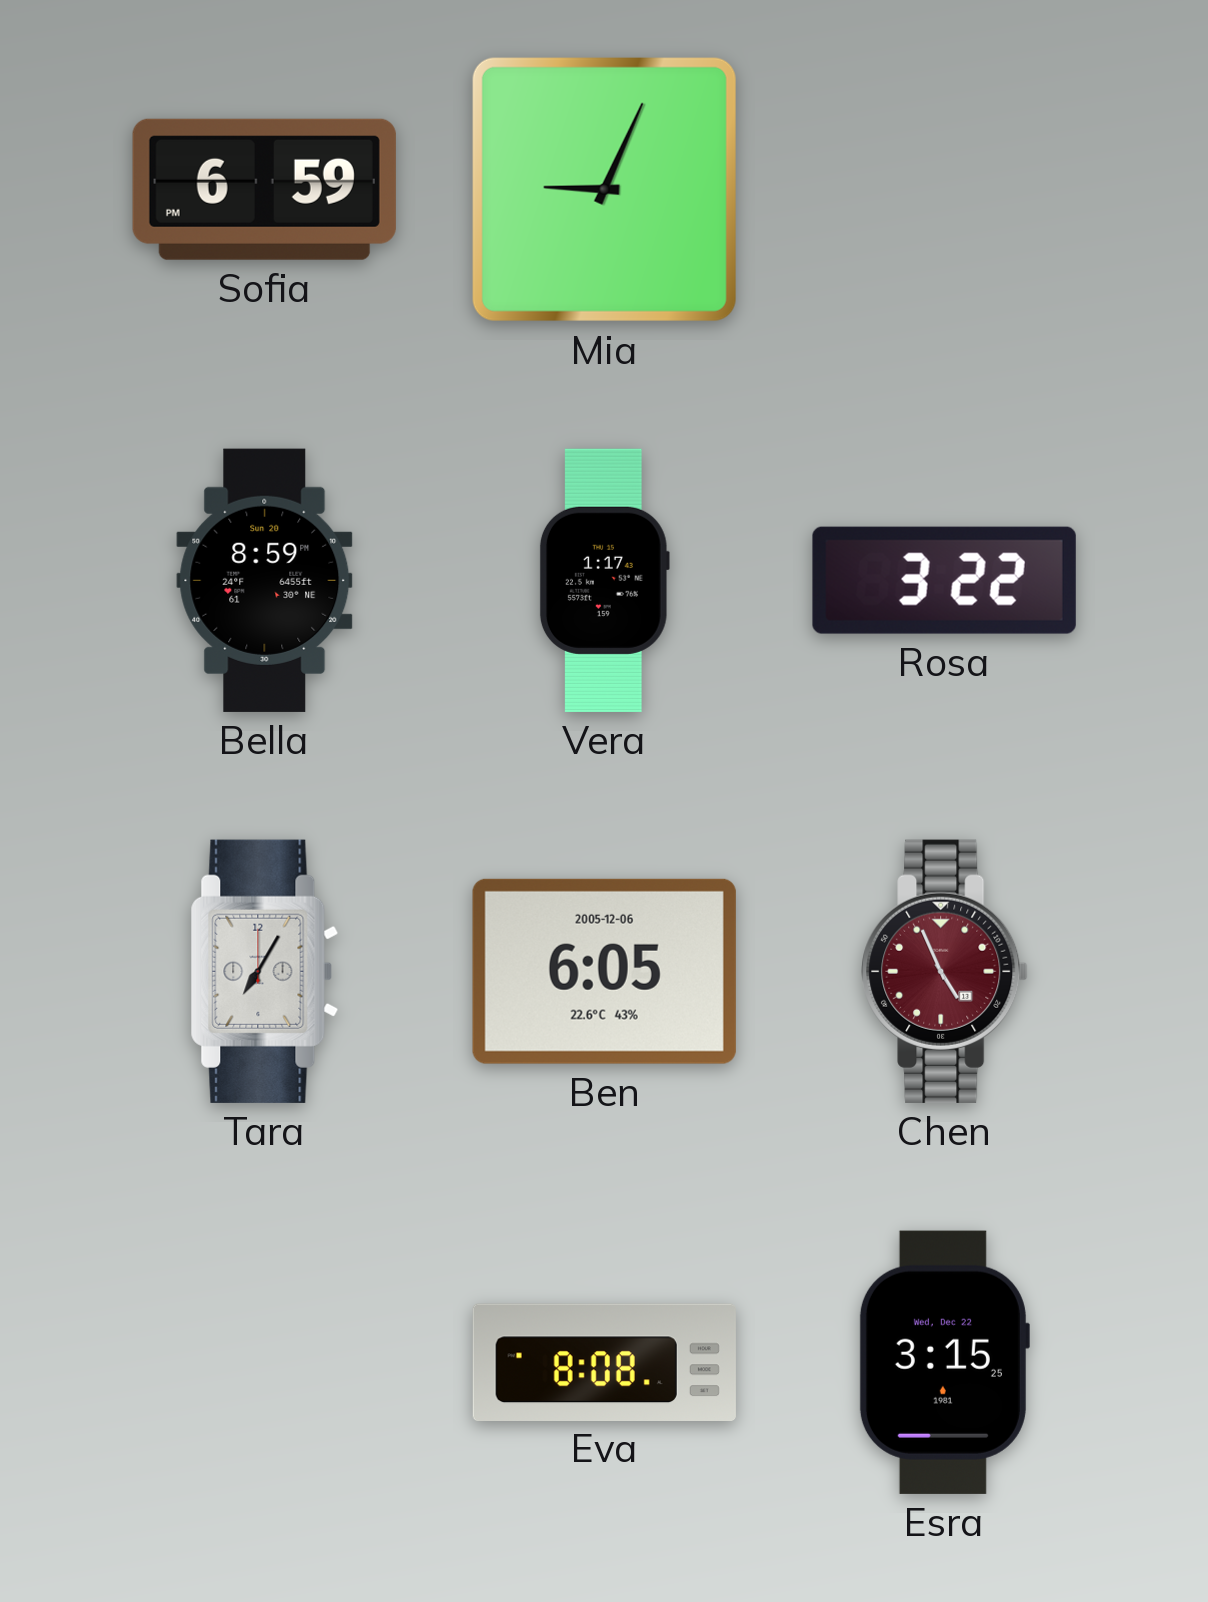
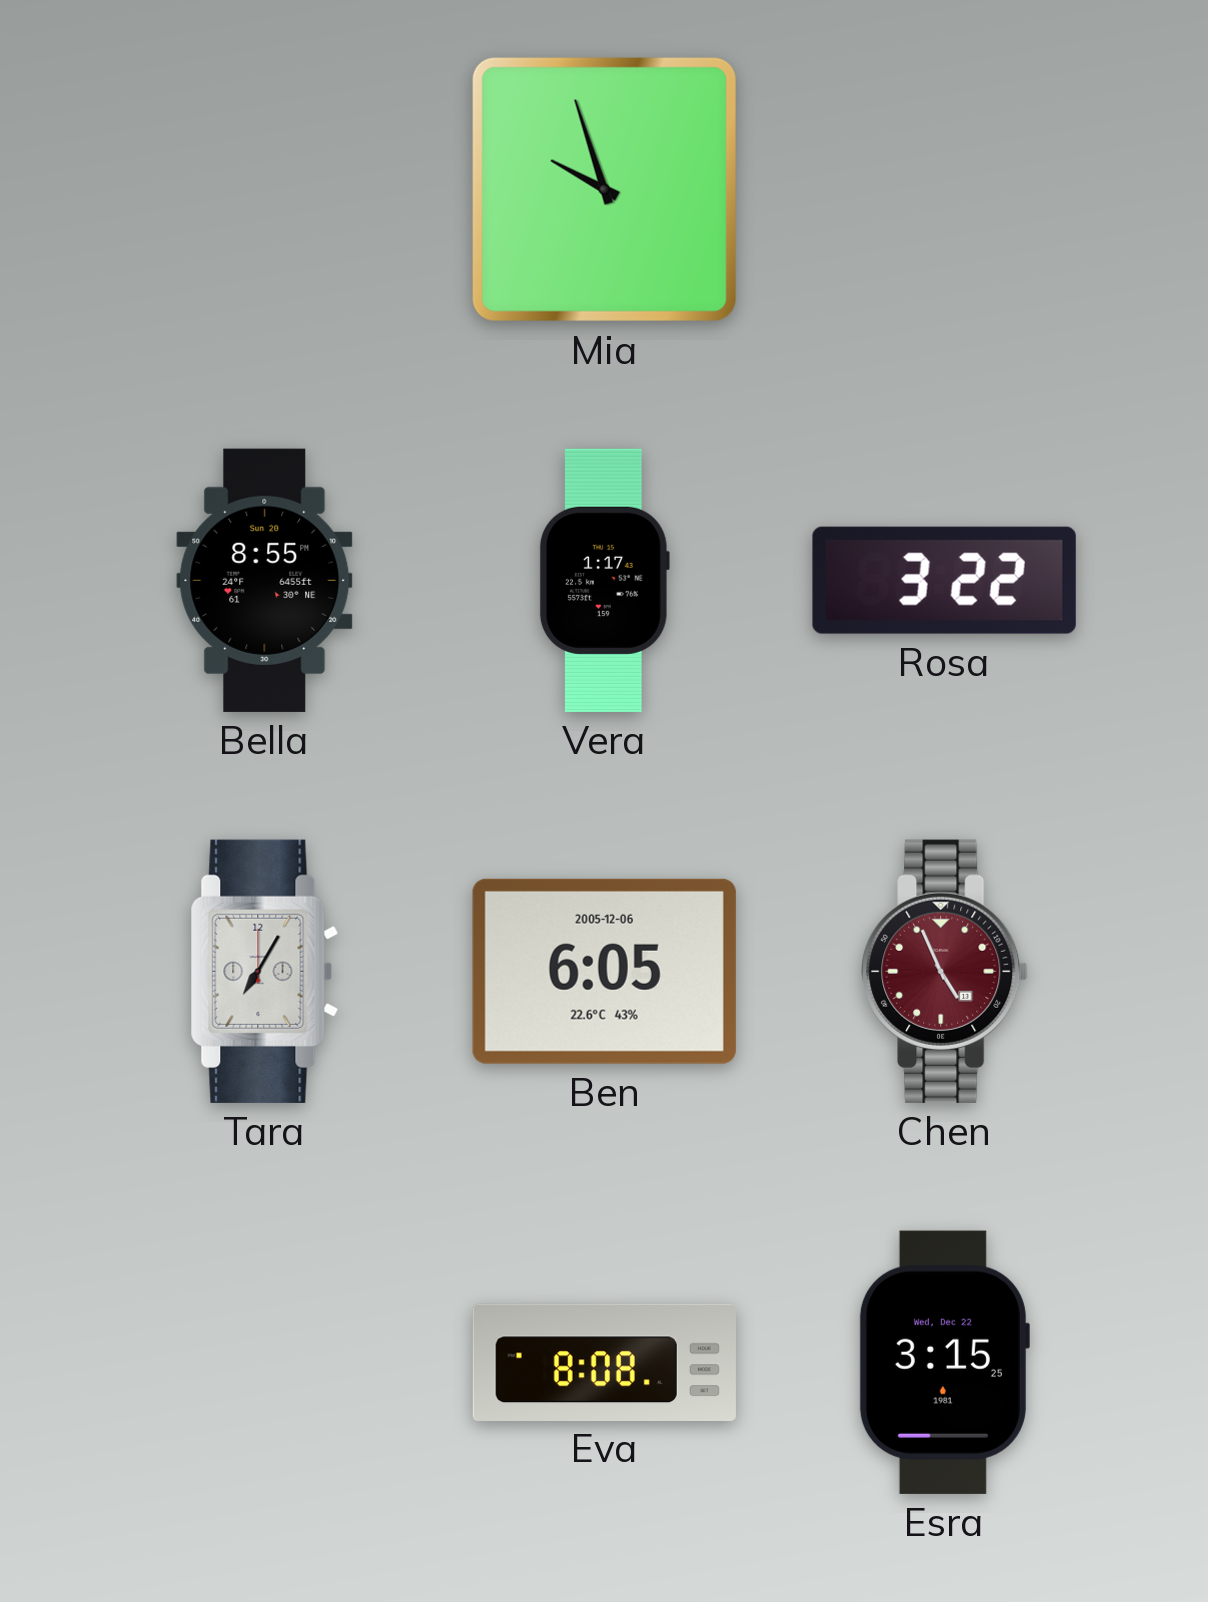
Sofia: 6:59 -> none (264, 189)
Mia: 9:04 -> 9:57 (604, 189)
Bella: 8:59 -> 8:55 (265, 580)
